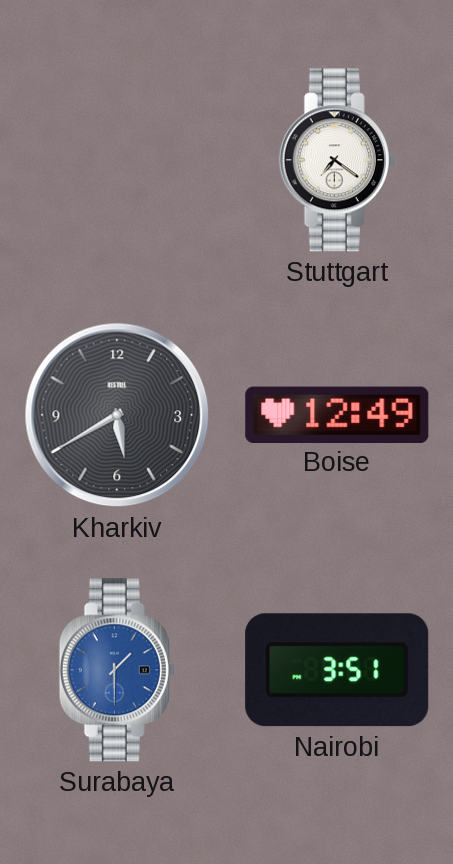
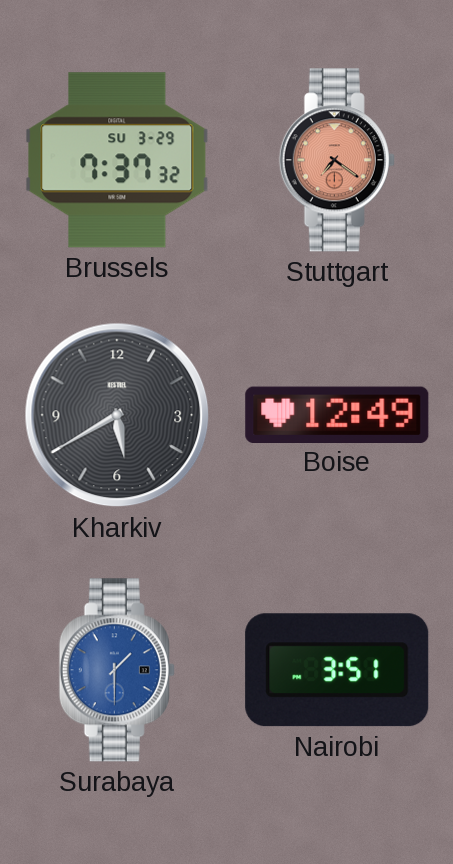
Brussels: none -> 7:37 (117, 160)
Stuttgart dial: white -> salmon (337, 160)
